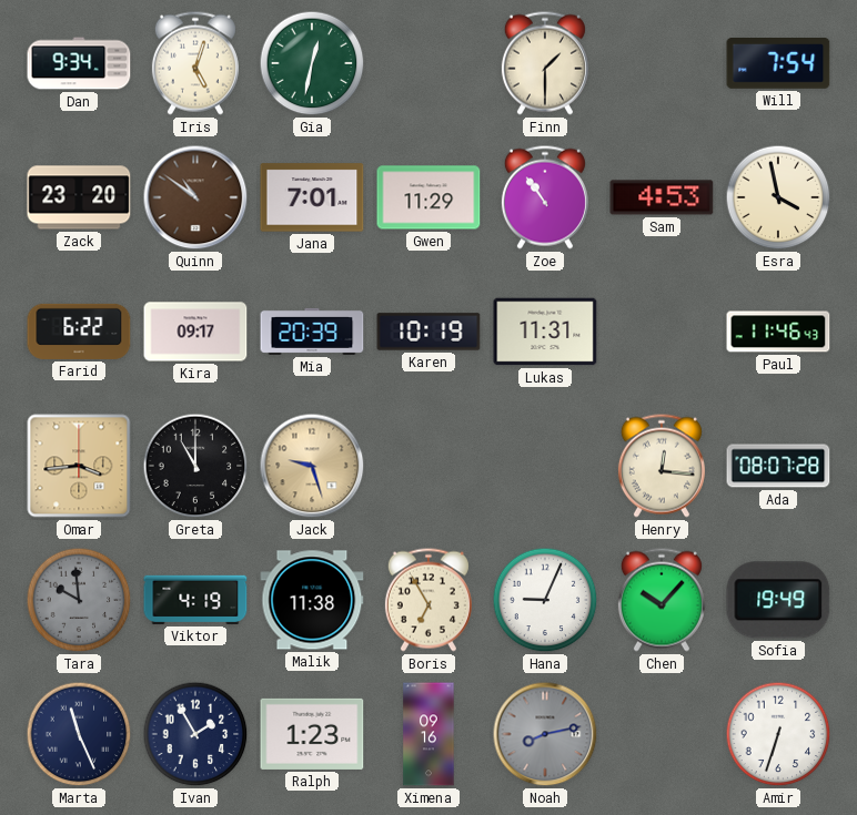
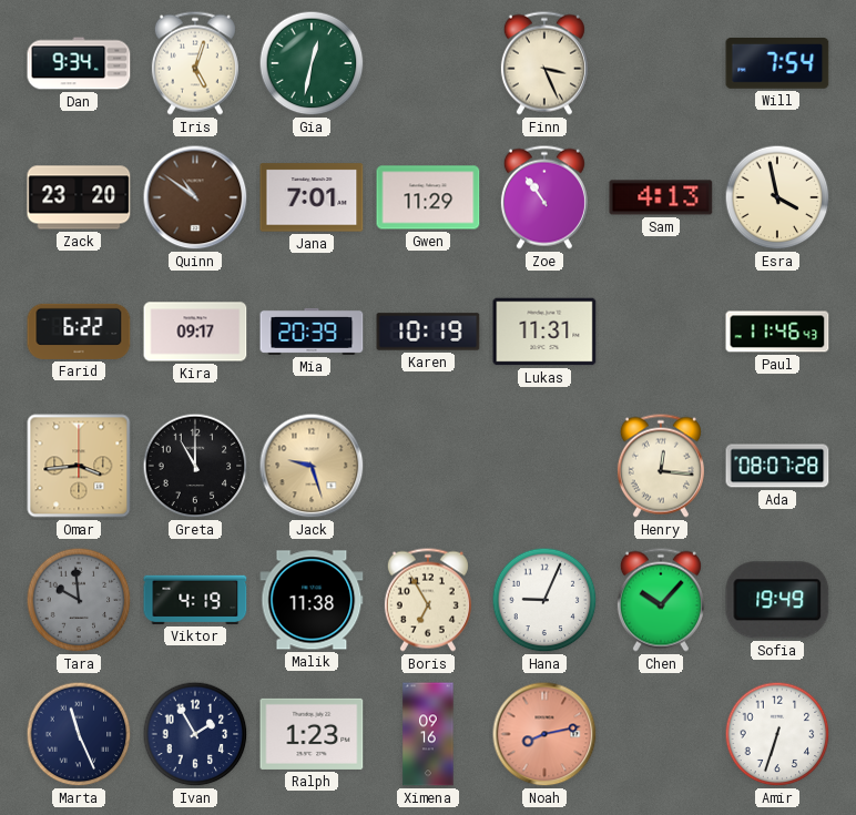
Finn: 1:30 -> 3:26 (544, 63)
Sam: 4:53 -> 4:13 (661, 197)
Noah dial: grey -> salmon (544, 734)
